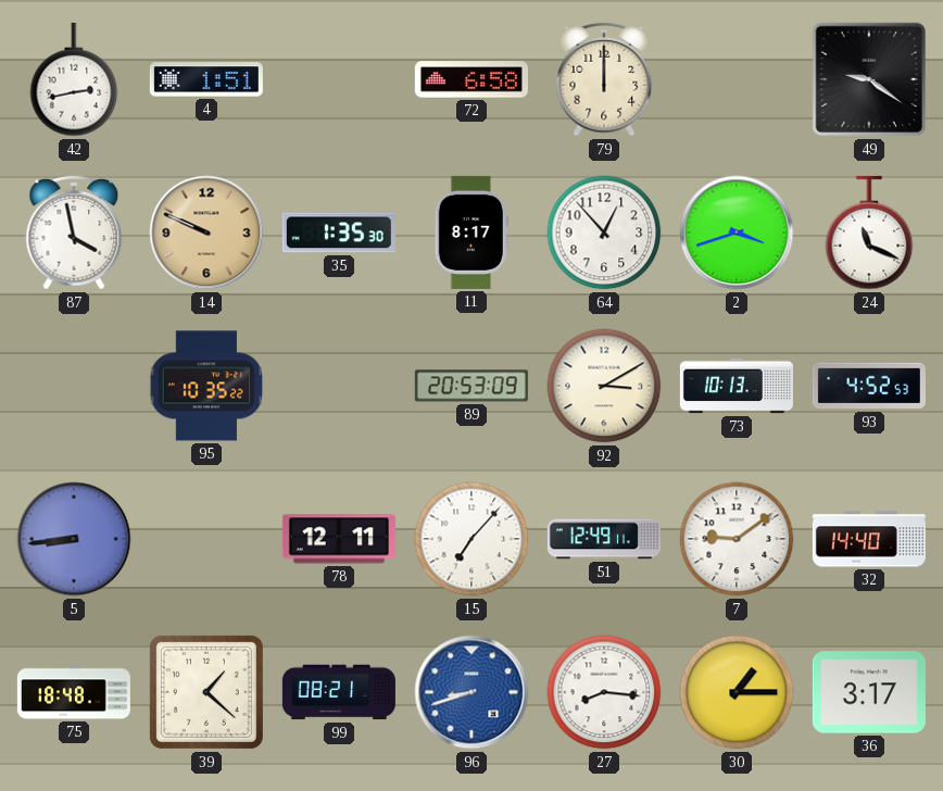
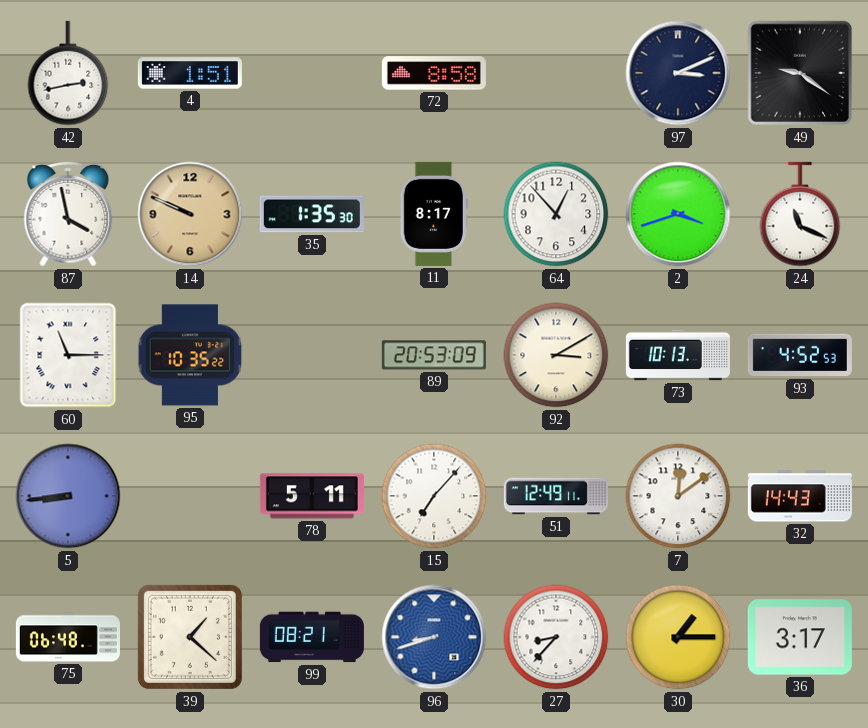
72: 6:58 -> 8:58 (434, 73)
79: 12:00 -> none (604, 79)
97: none -> 3:11 (678, 73)
60: none -> 11:15 (68, 355)
78: 12:11 -> 5:11 (312, 496)
7: 9:09 -> 12:09 (678, 496)
32: 14:40 -> 14:43 (800, 496)
75: 18:48 -> 06:48 (68, 637)
27: 8:16 -> 8:37 (556, 637)
